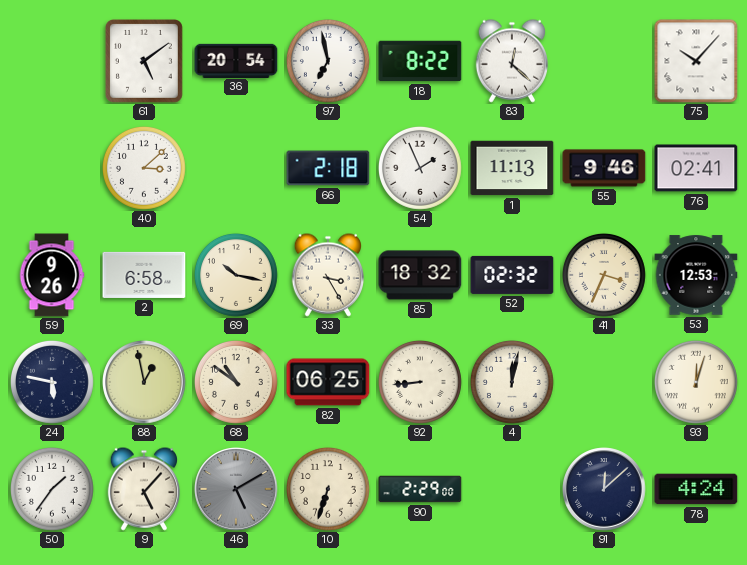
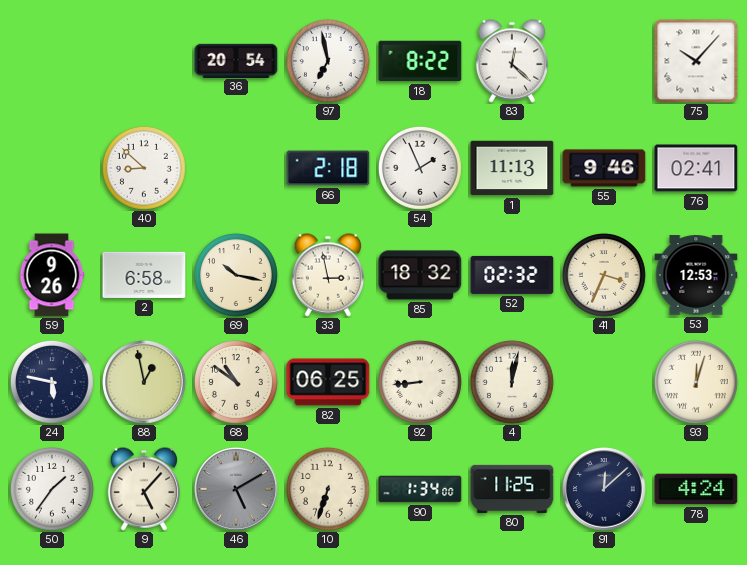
61: 5:09 -> none (144, 61)
40: 3:08 -> 8:52 (144, 168)
33: 3:25 -> 2:58 (327, 275)
90: 2:29 -> 1:34 (420, 489)
80: none -> 11:25 (512, 489)
